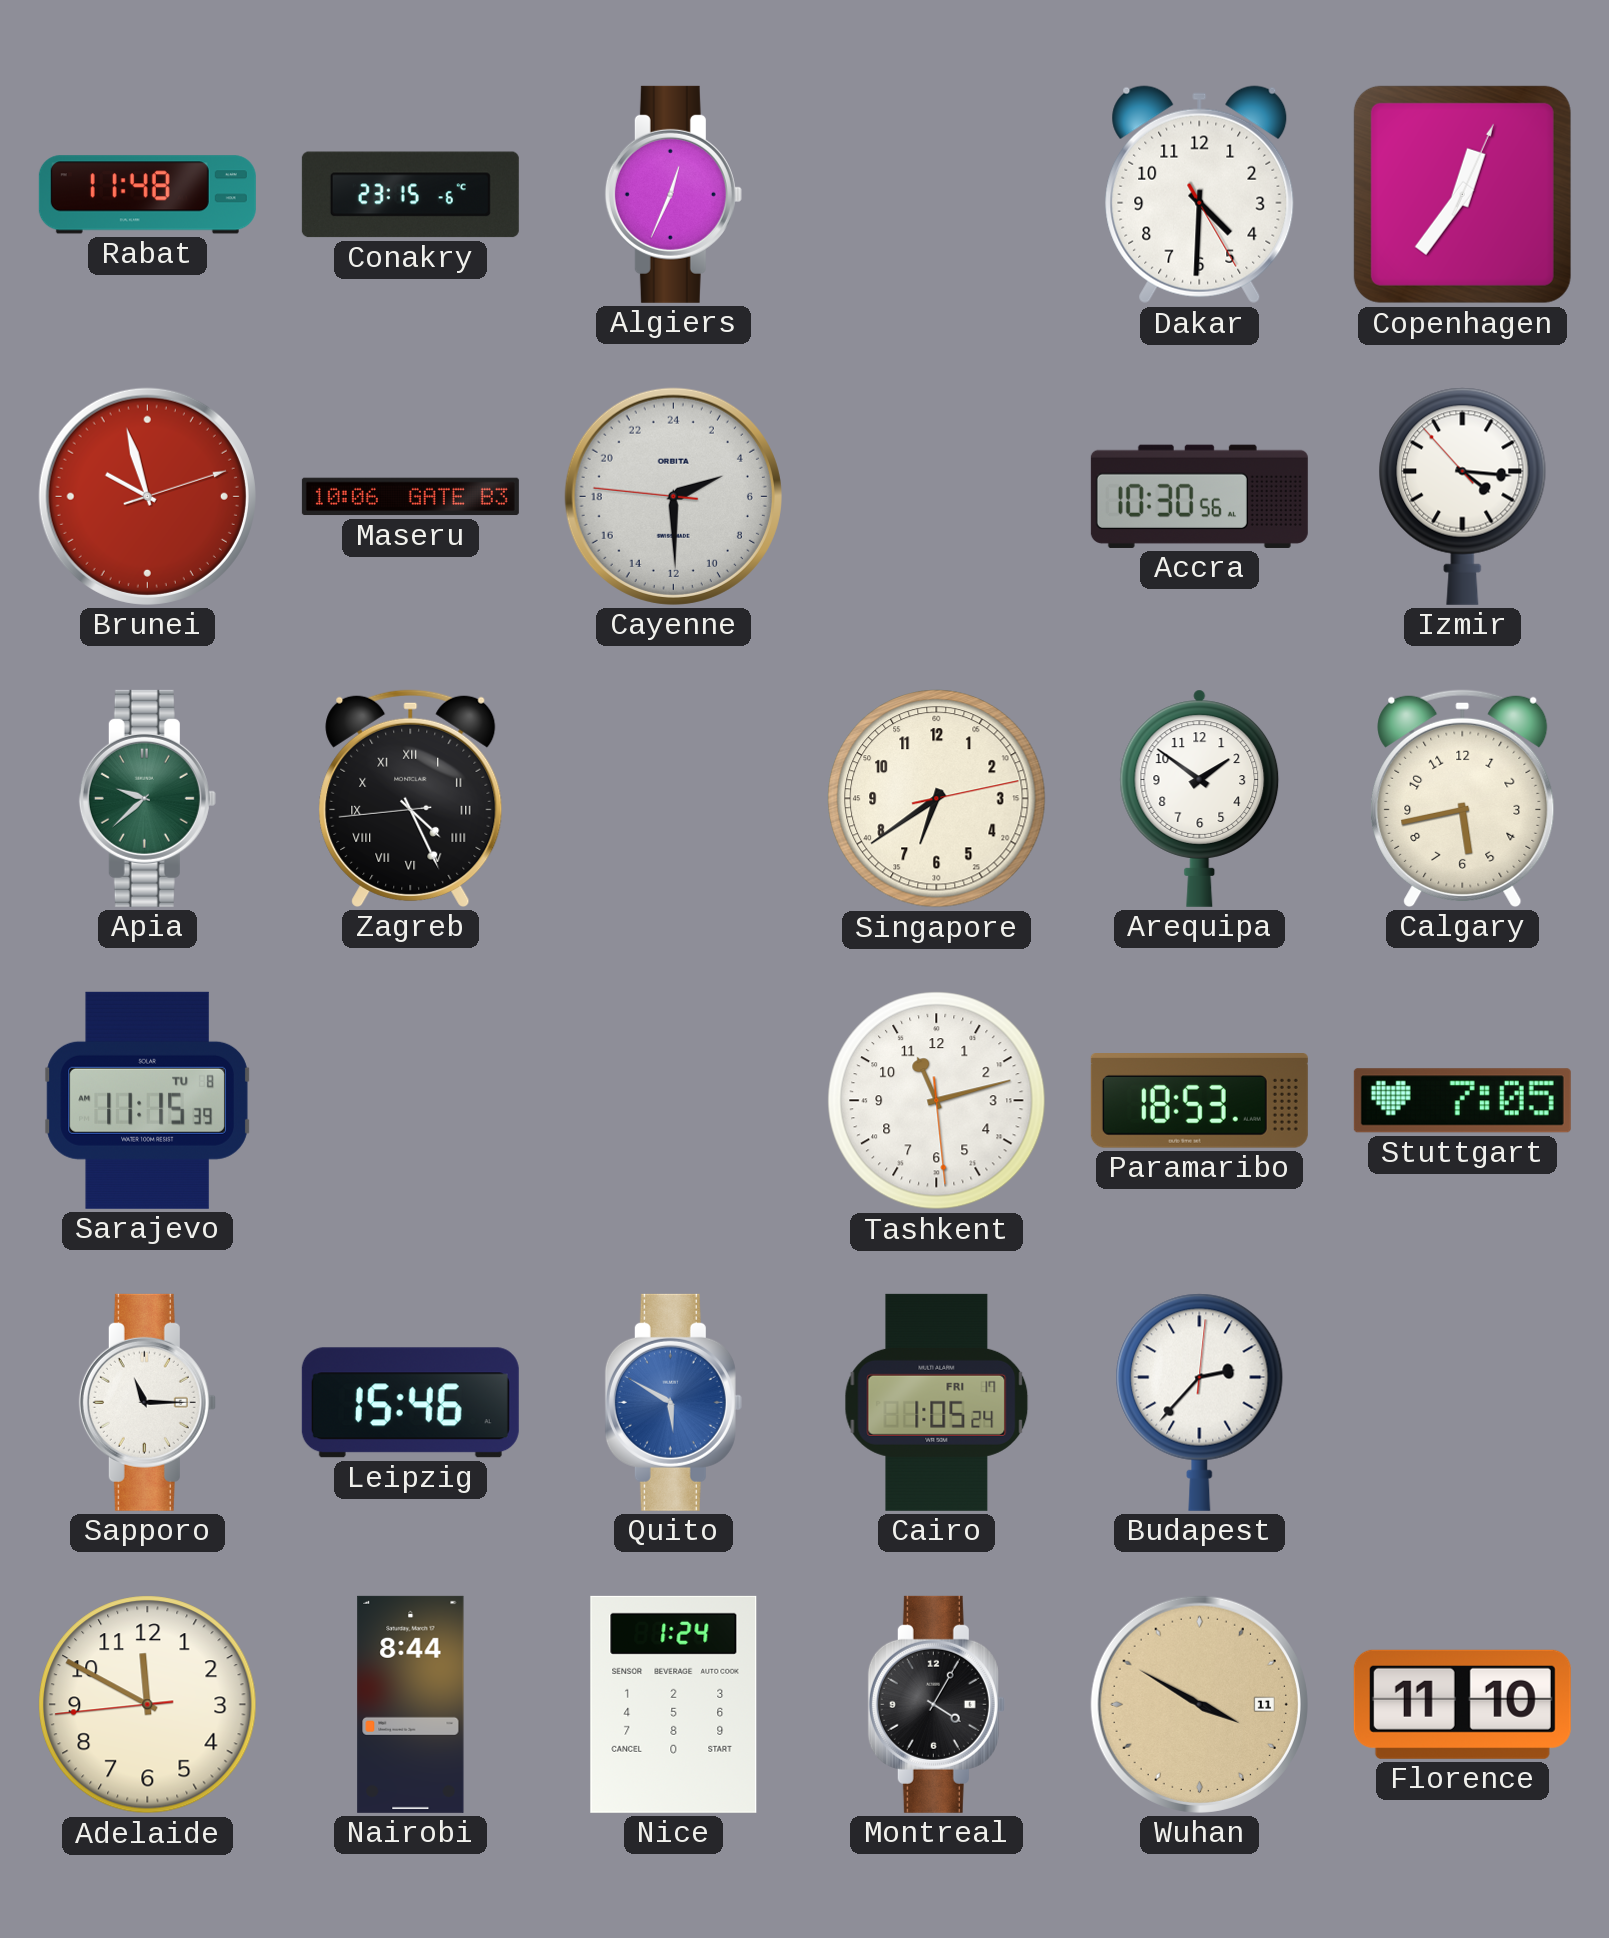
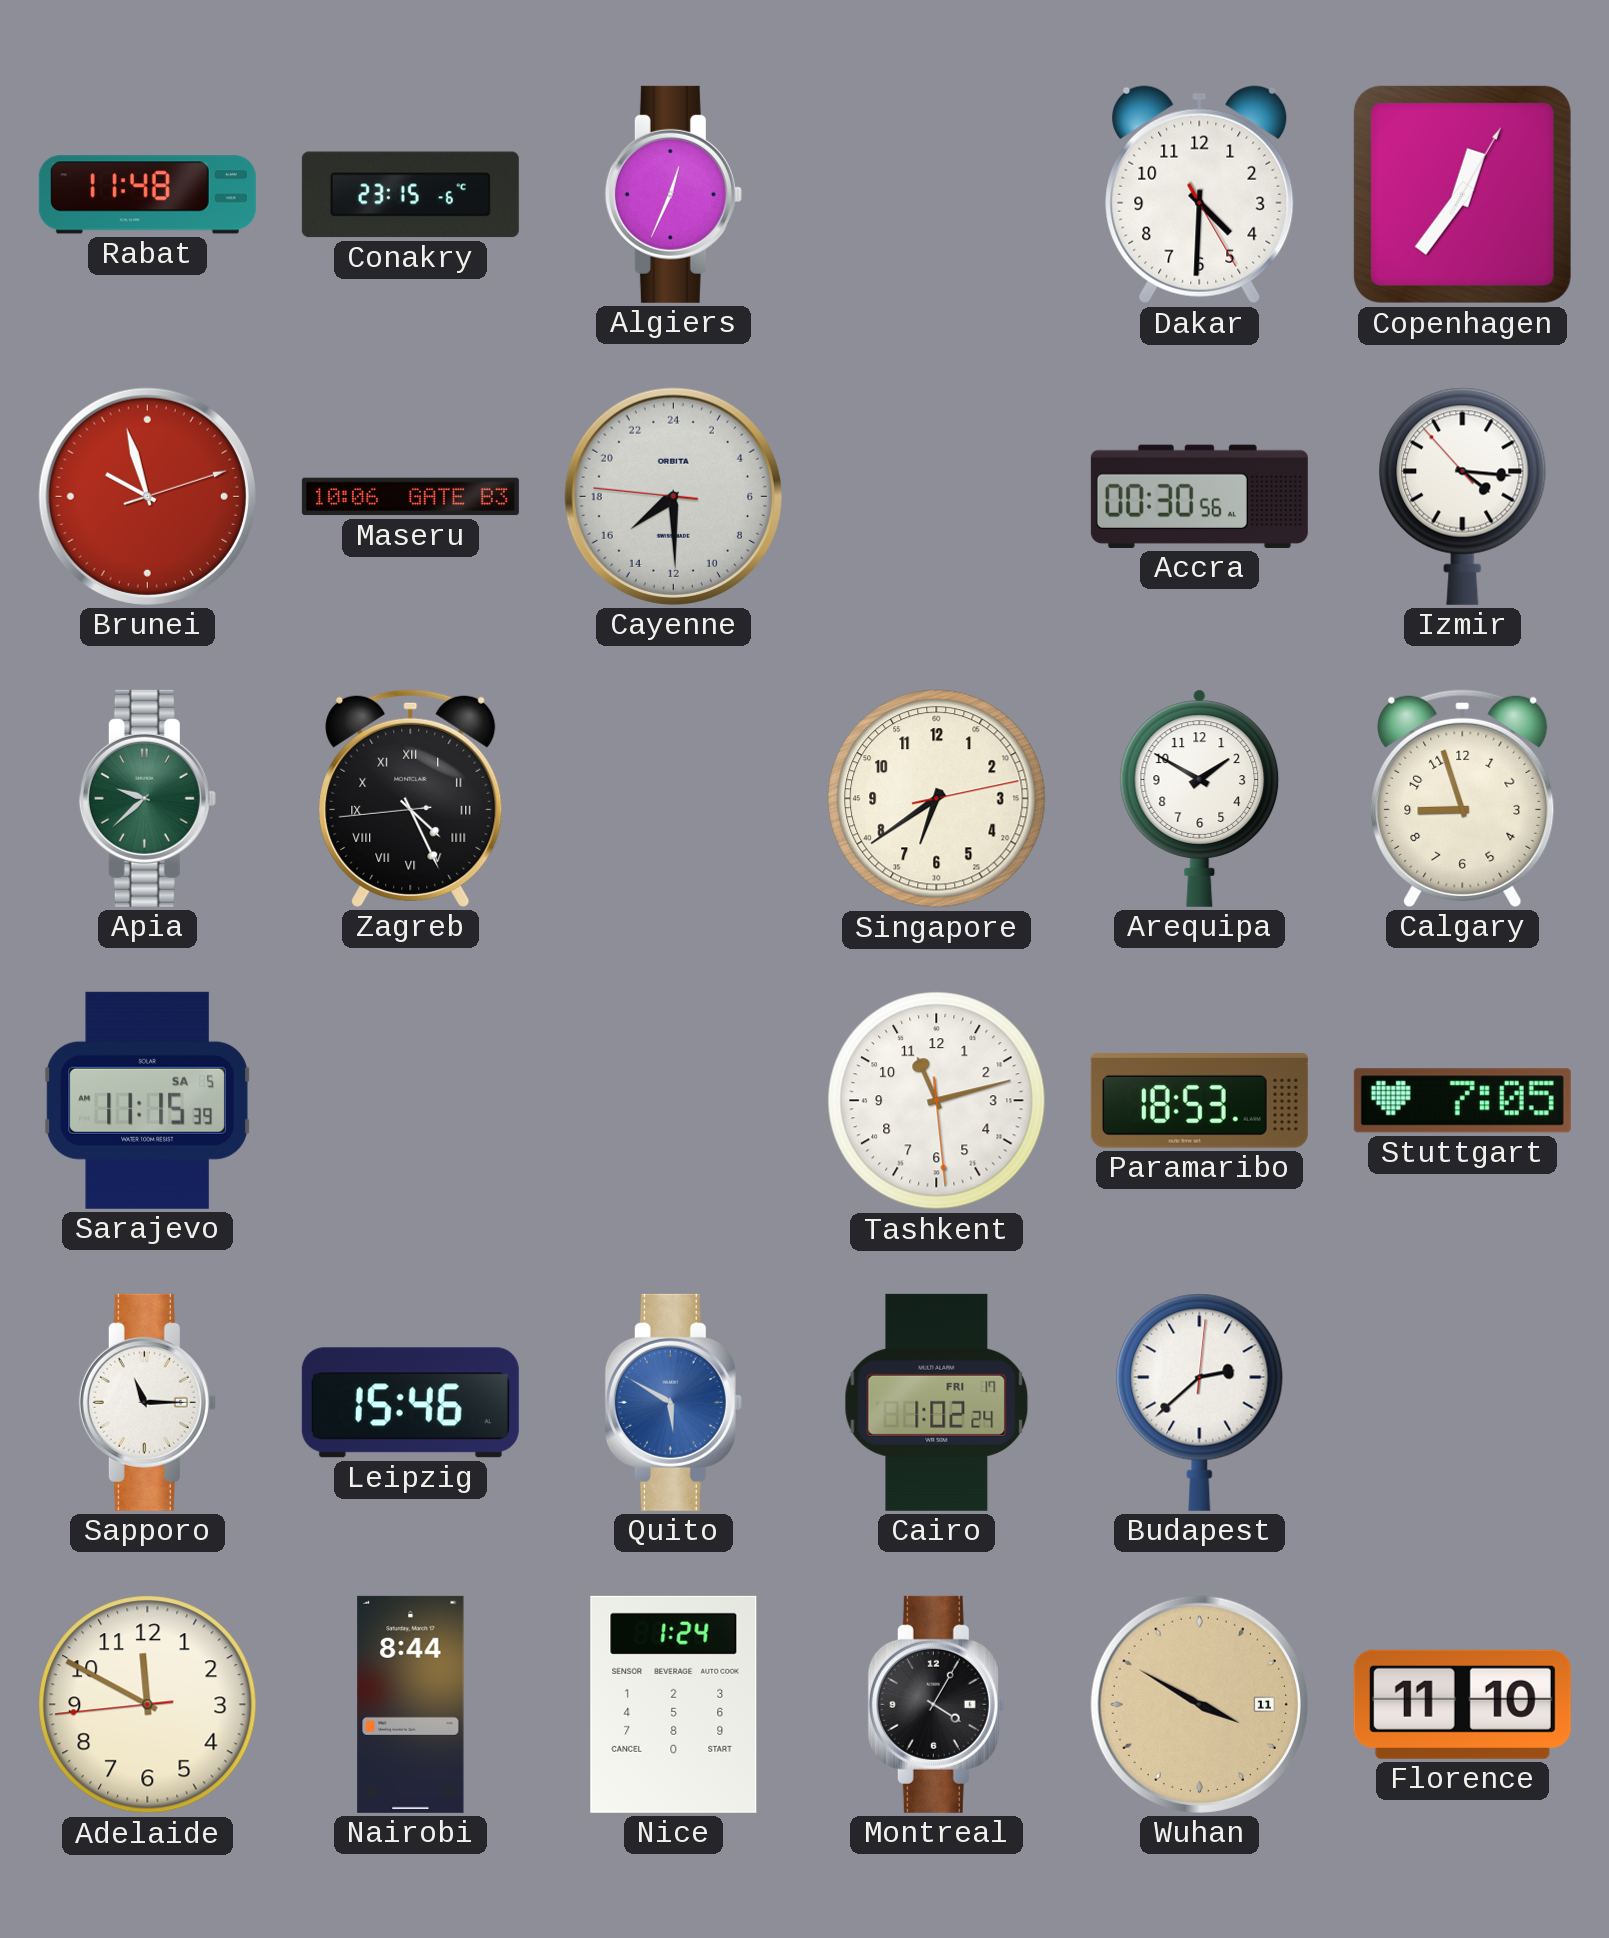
Copenhagen: 12:36:04 -> 12:36:05 (1462, 194)
Cayenne: 4:29 -> 15:29 (673, 496)
Accra: 10:30 -> 00:30 (1199, 496)
Arequipa: 1:51 -> 1:50 (1200, 798)
Calgary: 5:43 -> 8:57 (1463, 798)
Sarajevo date: TU 8 -> SA 5 (147, 1100)
Cairo: 1:05 -> 1:02 (937, 1402)
Budapest: 2:37 -> 2:38 (1200, 1402)
